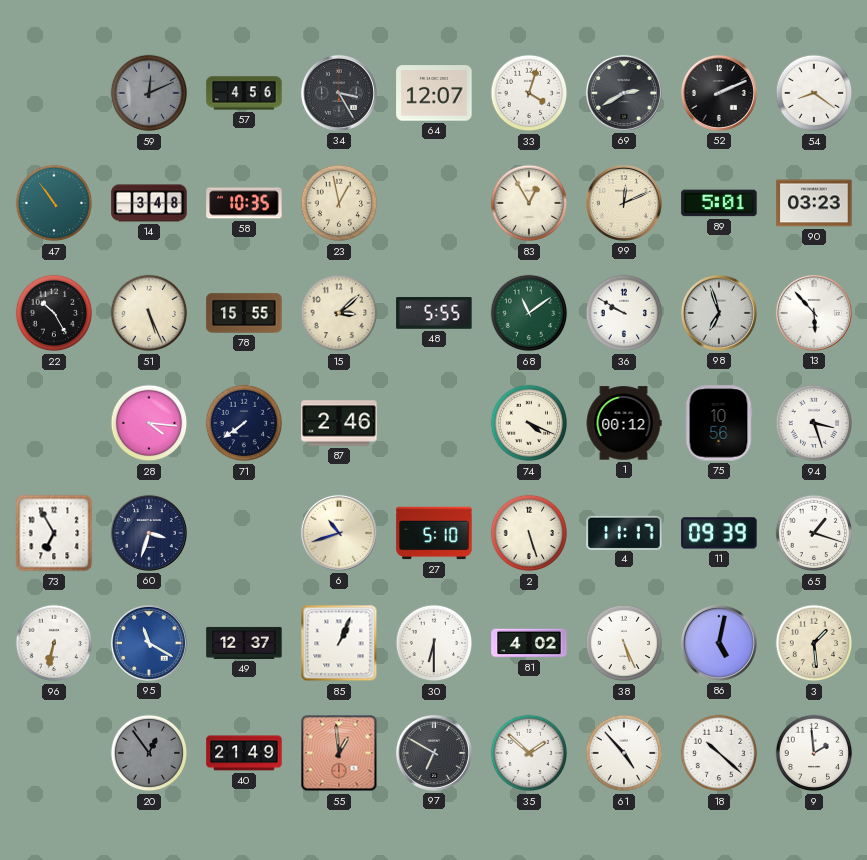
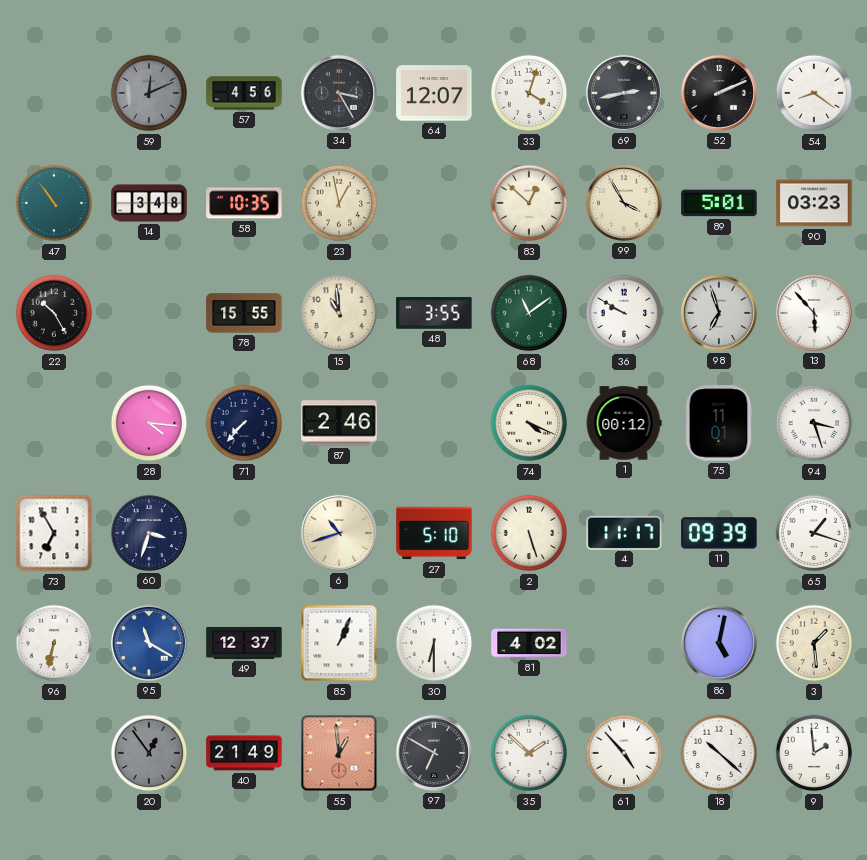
69: 2:40 -> 2:43 (624, 93)
83: 12:55 -> 12:52 (529, 203)
99: 12:11 -> 3:55 (624, 203)
51: 5:26 -> none (149, 313)
15: 3:08 -> 10:59 (339, 313)
48: 5:55 -> 3:55 (434, 314)
71: 7:39 -> 7:37 (244, 423)
75: 10:56 -> 11:01 (719, 423)
38: 5:26 -> none (624, 643)
